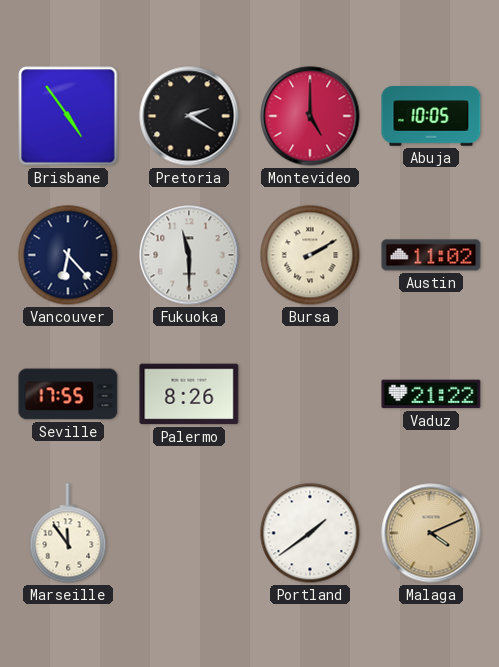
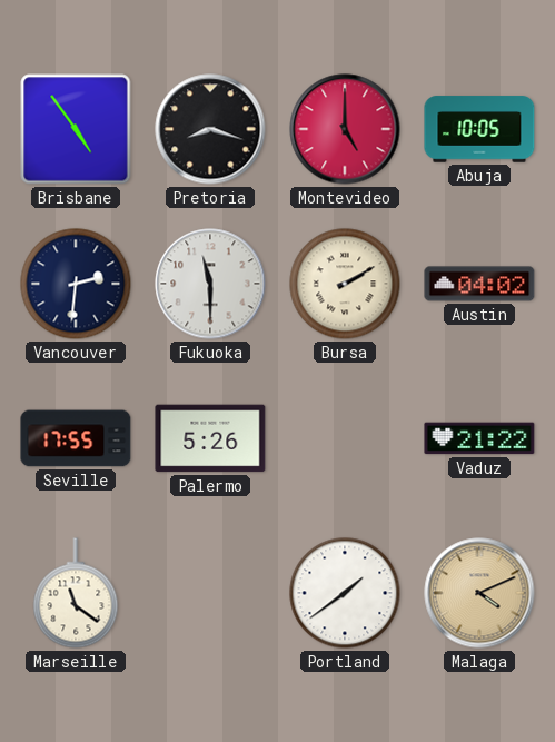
Pretoria: 2:20 -> 8:18 (210, 129)
Vancouver: 6:23 -> 2:31 (76, 284)
Austin: 11:02 -> 04:02 (479, 284)
Palermo: 8:26 -> 5:26 (210, 438)
Marseille: 11:54 -> 11:21 (76, 593)
